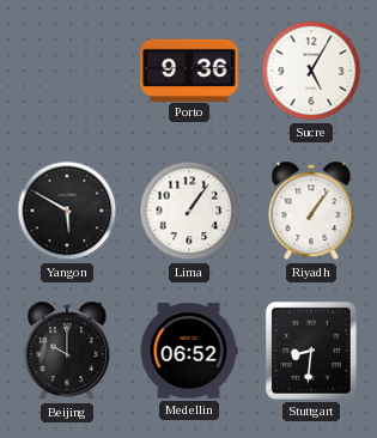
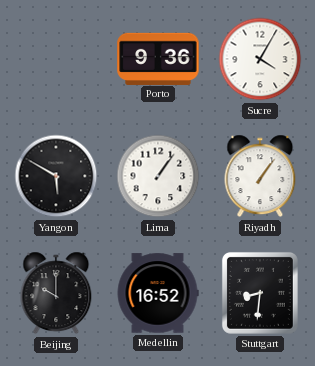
Sucre: 5:05 -> 4:05 (260, 59)
Medellin: 06:52 -> 16:52 (158, 293)
